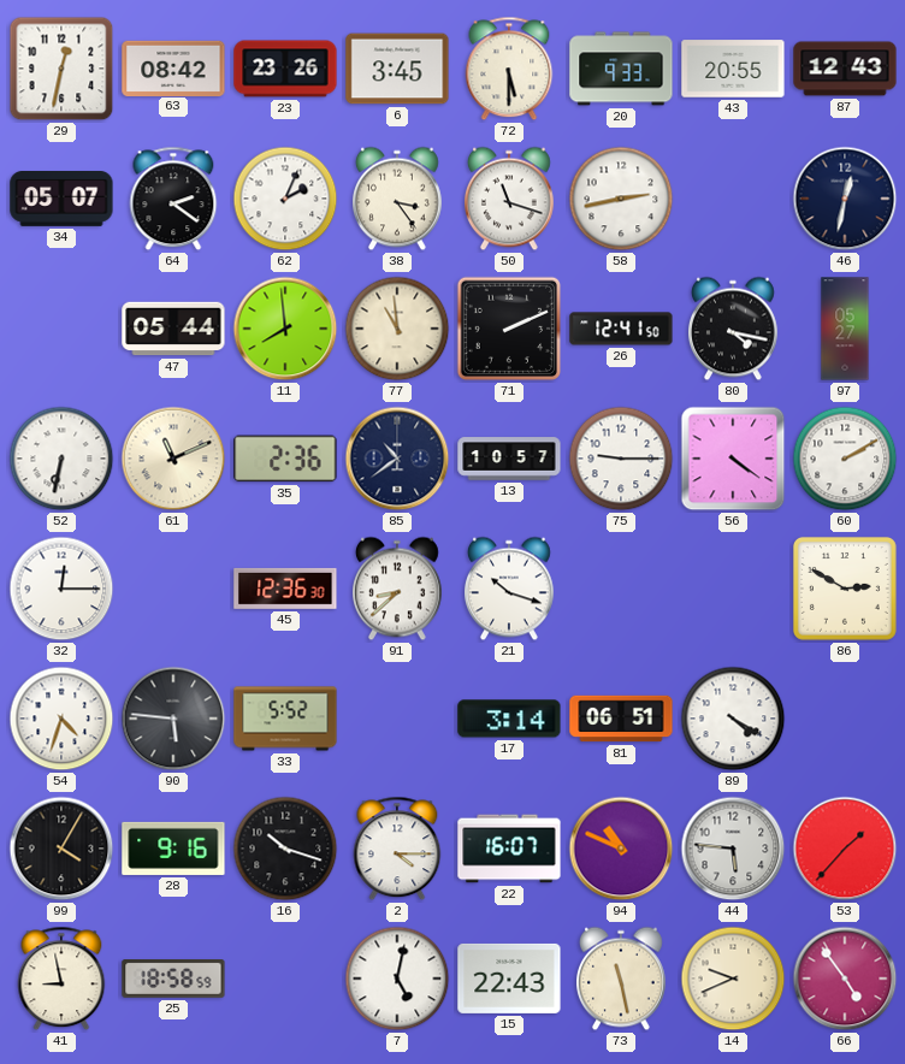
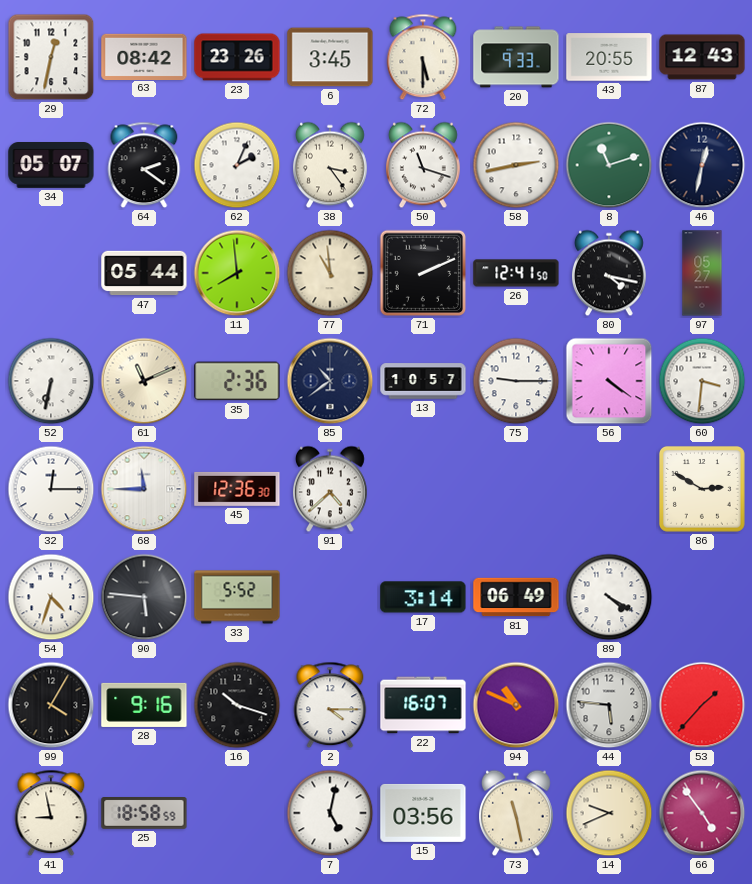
8: none -> 11:12 (609, 165)
60: 2:10 -> 3:31 (702, 381)
68: none -> 11:45 (144, 489)
91: 8:38 -> 4:38 (331, 489)
21: 10:18 -> none (510, 589)
81: 06:51 -> 06:49 (516, 597)
15: 22:43 -> 03:56 (423, 813)
